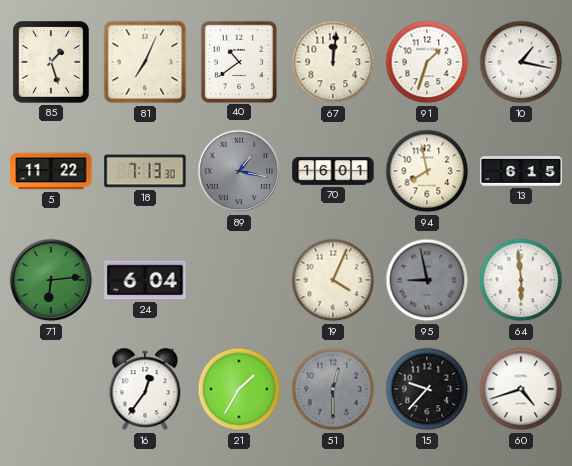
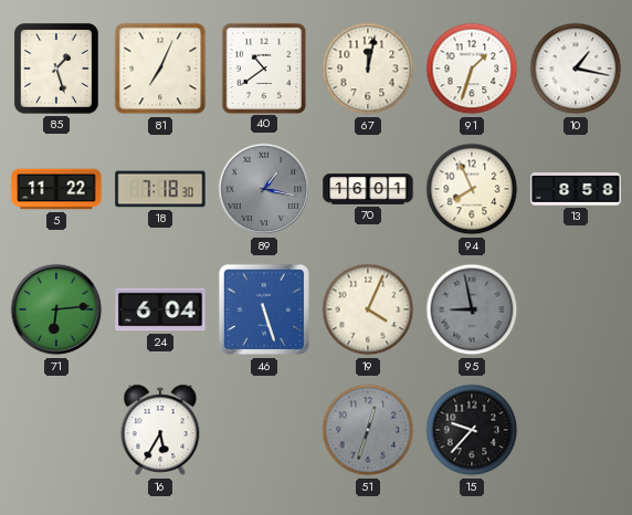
67: 12:01 -> 12:02 (368, 69)
18: 7:13 -> 7:18 (160, 189)
94: 7:58 -> 7:56 (472, 189)
13: 6:15 -> 8:58 (576, 190)
46: none -> 5:27 (264, 309)
64: 5:59 -> none (521, 280)
16: 12:36 -> 5:35 (160, 430)
21: 1:35 -> none (239, 389)
51: 12:30 -> 12:33 (368, 430)
60: 4:42 -> none (521, 389)
